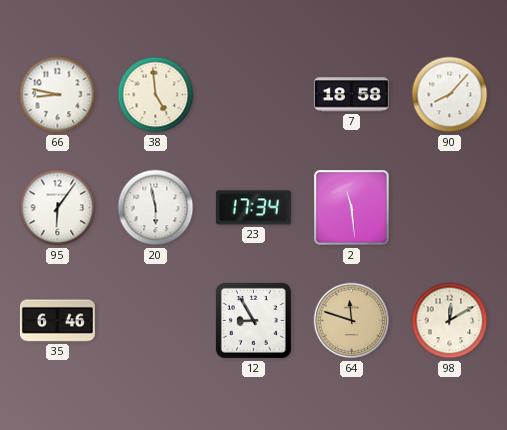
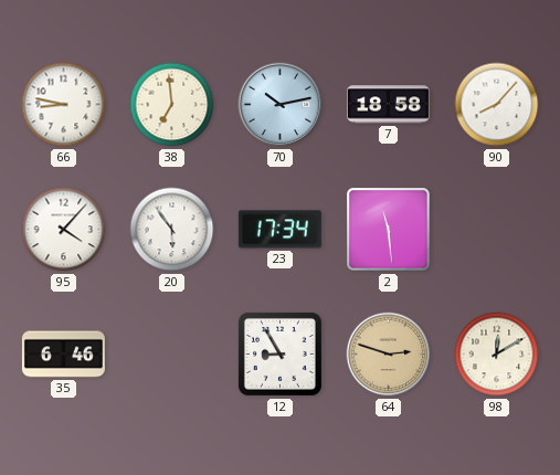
38: 4:59 -> 6:59 (172, 105)
70: none -> 10:13 (281, 105)
95: 6:06 -> 4:07 (64, 230)
20: 5:58 -> 5:54 (172, 230)
64: 11:48 -> 2:48 (389, 355)
